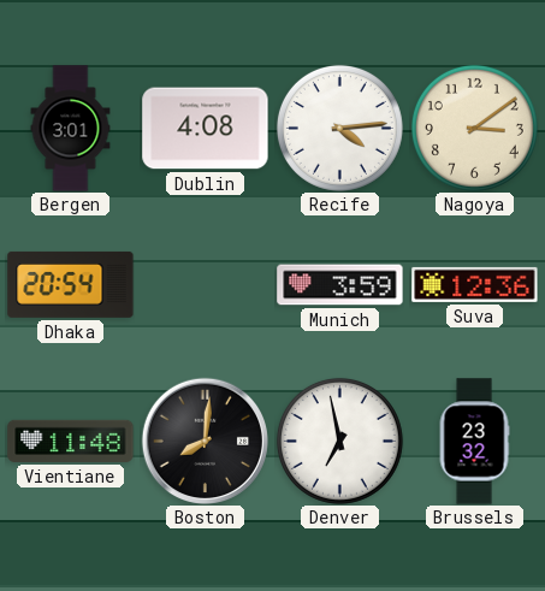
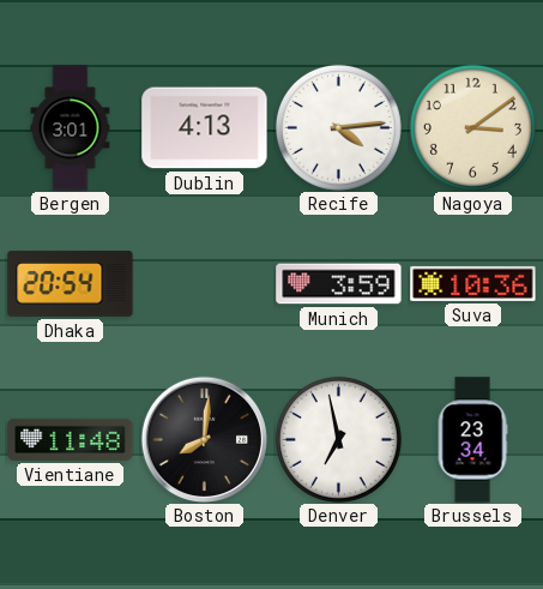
Dublin: 4:08 -> 4:13 (205, 128)
Suva: 12:36 -> 10:36 (473, 283)
Brussels: 23:32 -> 23:34 (472, 440)
